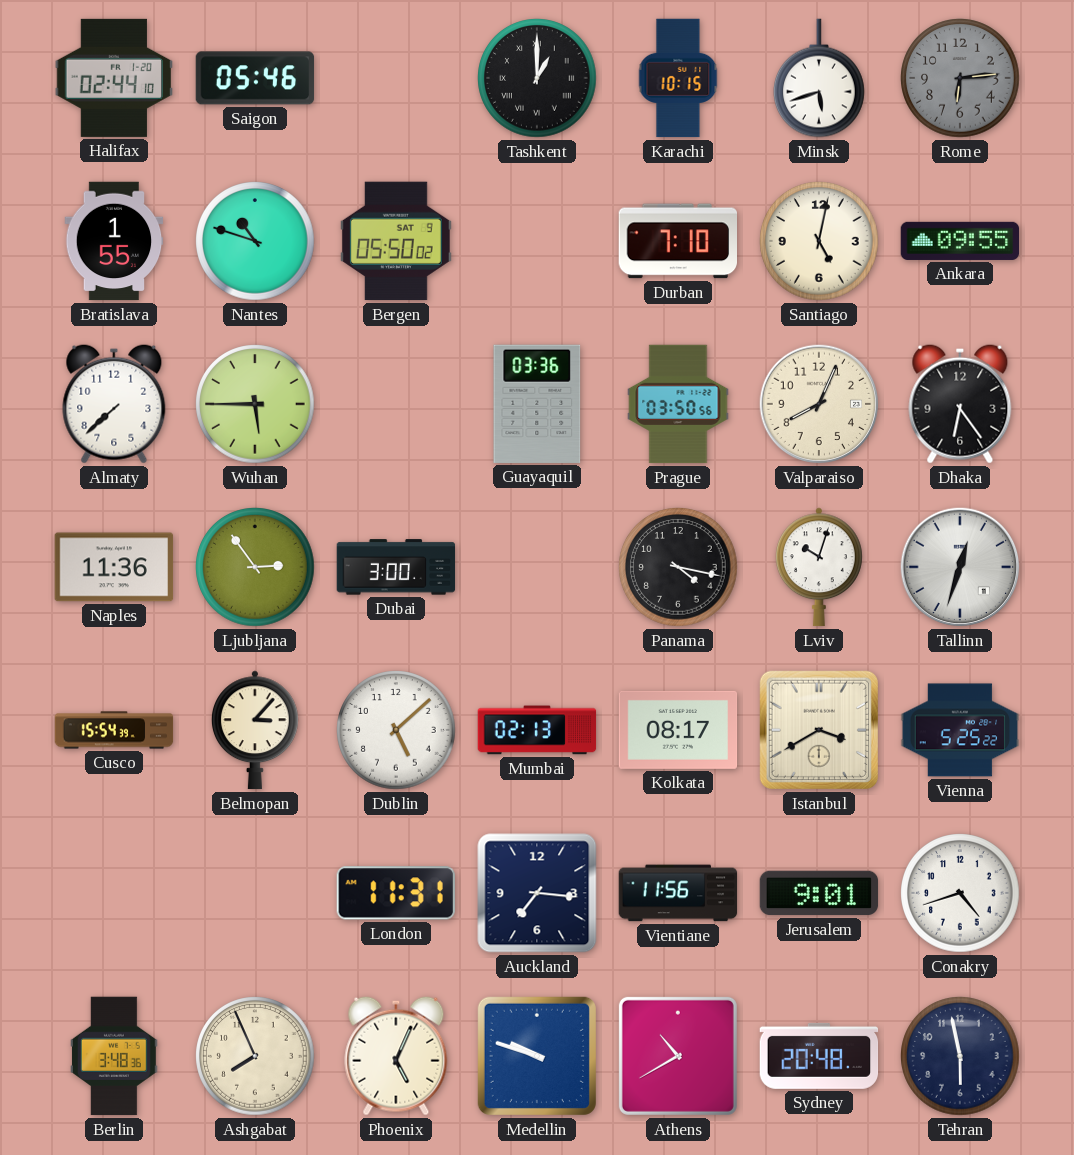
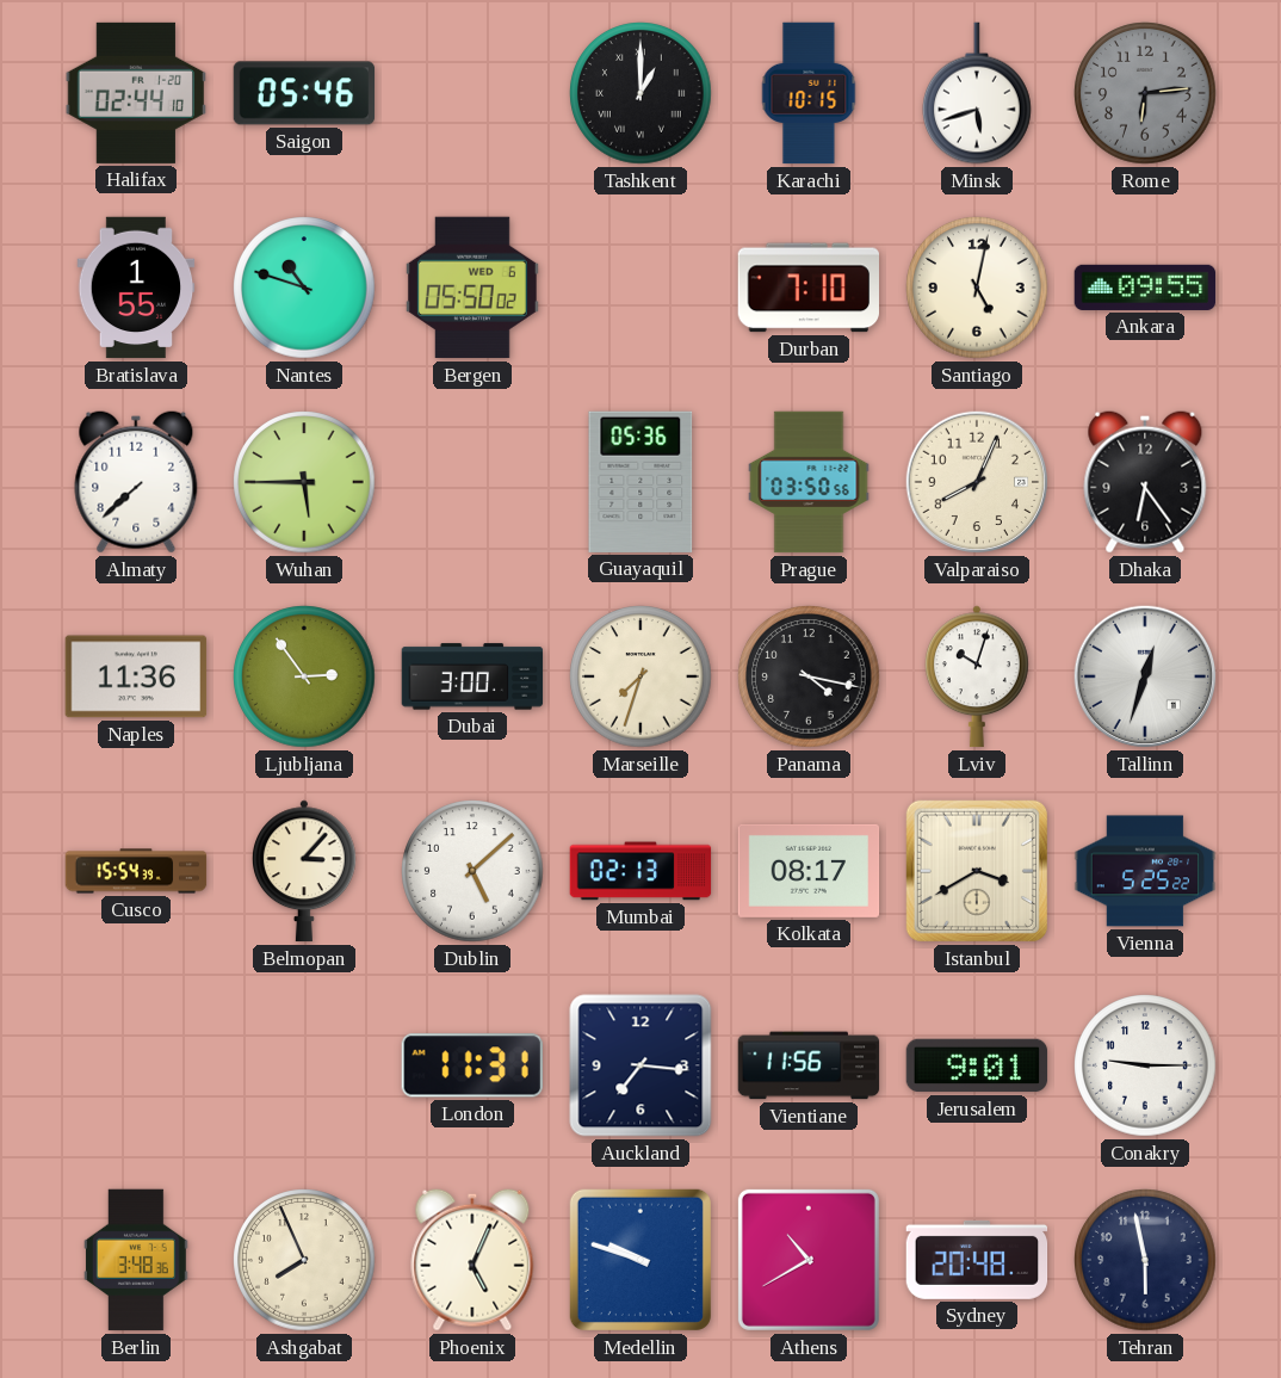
Bergen date: SAT 9 -> WED 6 (472, 288)
Guayaquil: 03:36 -> 05:36 (640, 482)
Marseille: none -> 7:33 (640, 676)
Conakry: 4:42 -> 9:15 (1145, 1065)
